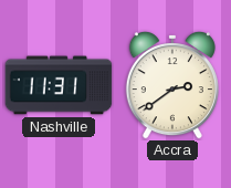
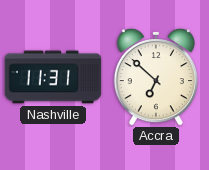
Accra: 2:39 -> 6:52 (156, 77)
